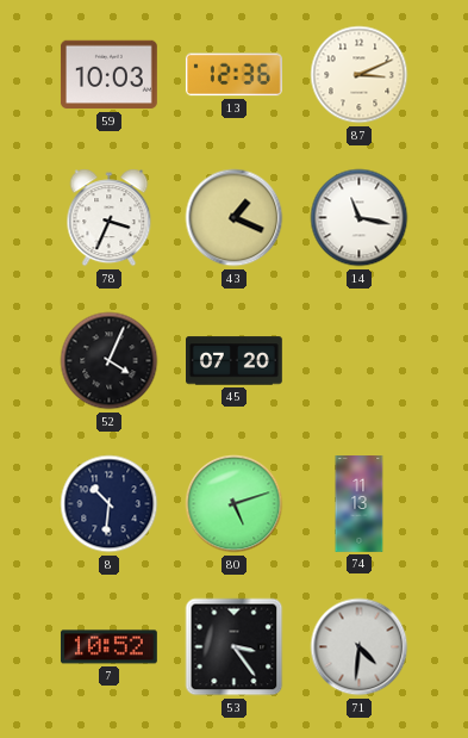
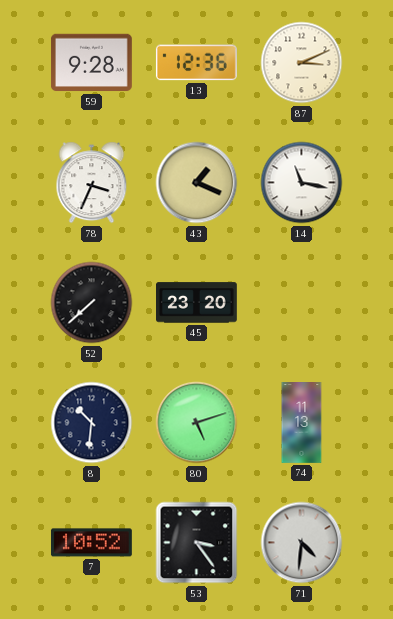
59: 10:03 -> 9:28 (91, 63)
52: 4:04 -> 7:38 (92, 303)
45: 07:20 -> 23:20 (197, 303)
